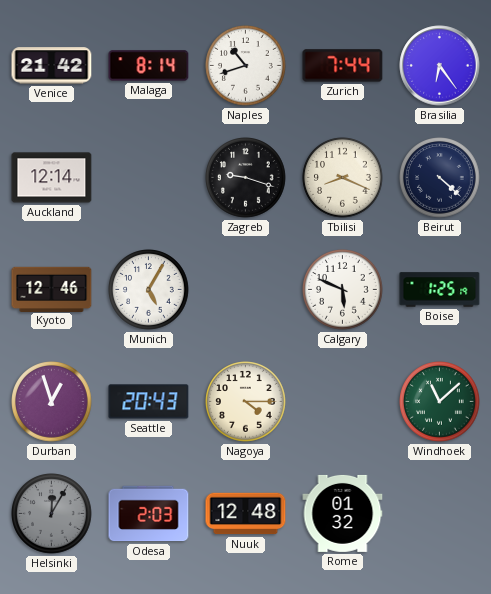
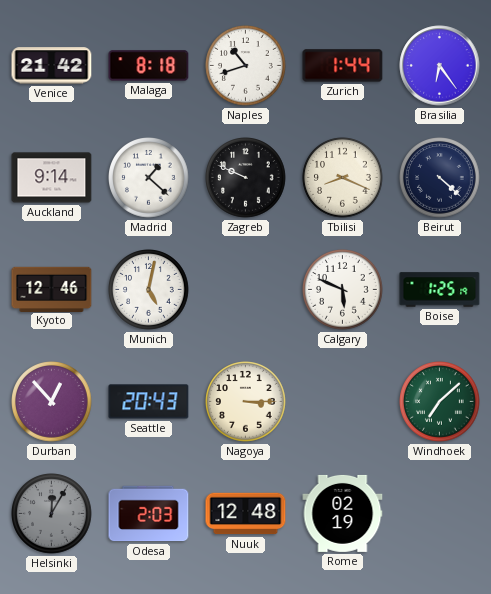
Malaga: 8:14 -> 8:18 (149, 66)
Zurich: 7:44 -> 1:44 (343, 66)
Auckland: 12:14 -> 9:14 (52, 178)
Madrid: none -> 1:22 (149, 178)
Zagreb: 9:18 -> 9:49 (246, 178)
Munich: 5:05 -> 5:02 (149, 290)
Durban: 12:57 -> 12:53 (52, 402)
Nagoya: 4:15 -> 3:15 (246, 402)
Windhoek: 11:08 -> 7:08 (440, 402)
Rome: 01:32 -> 02:19 (343, 513)
